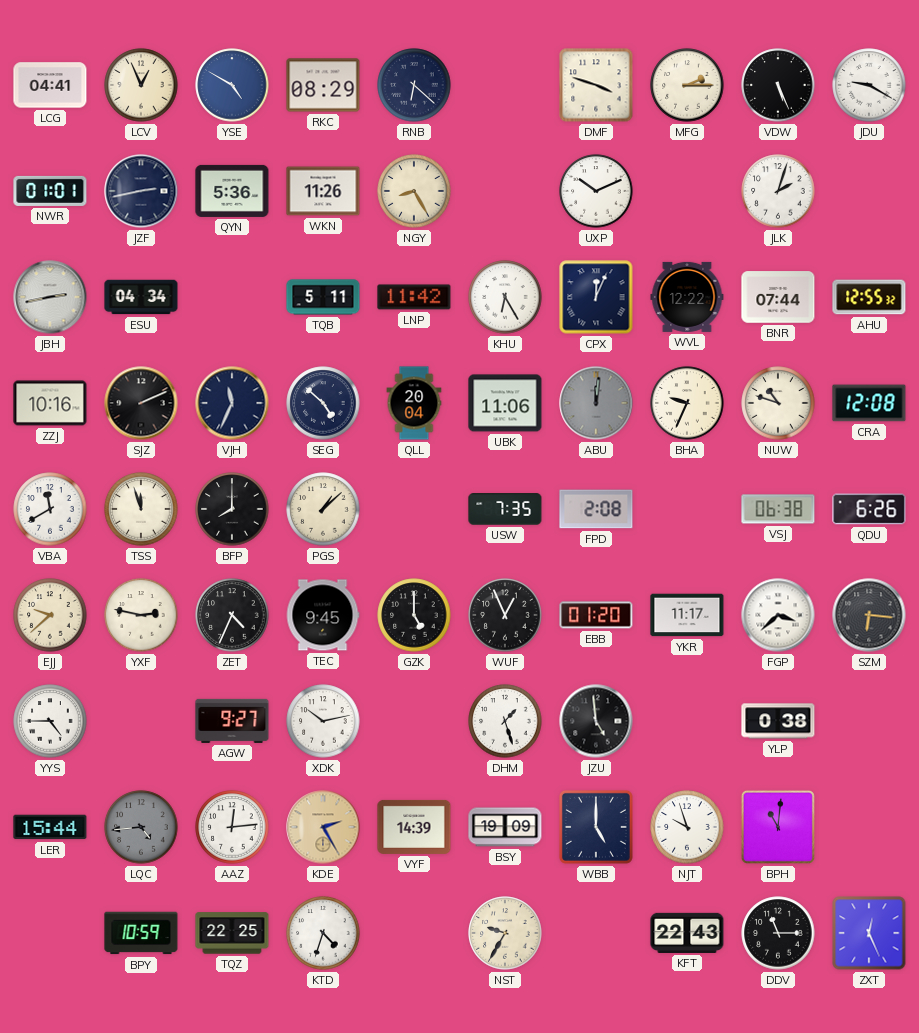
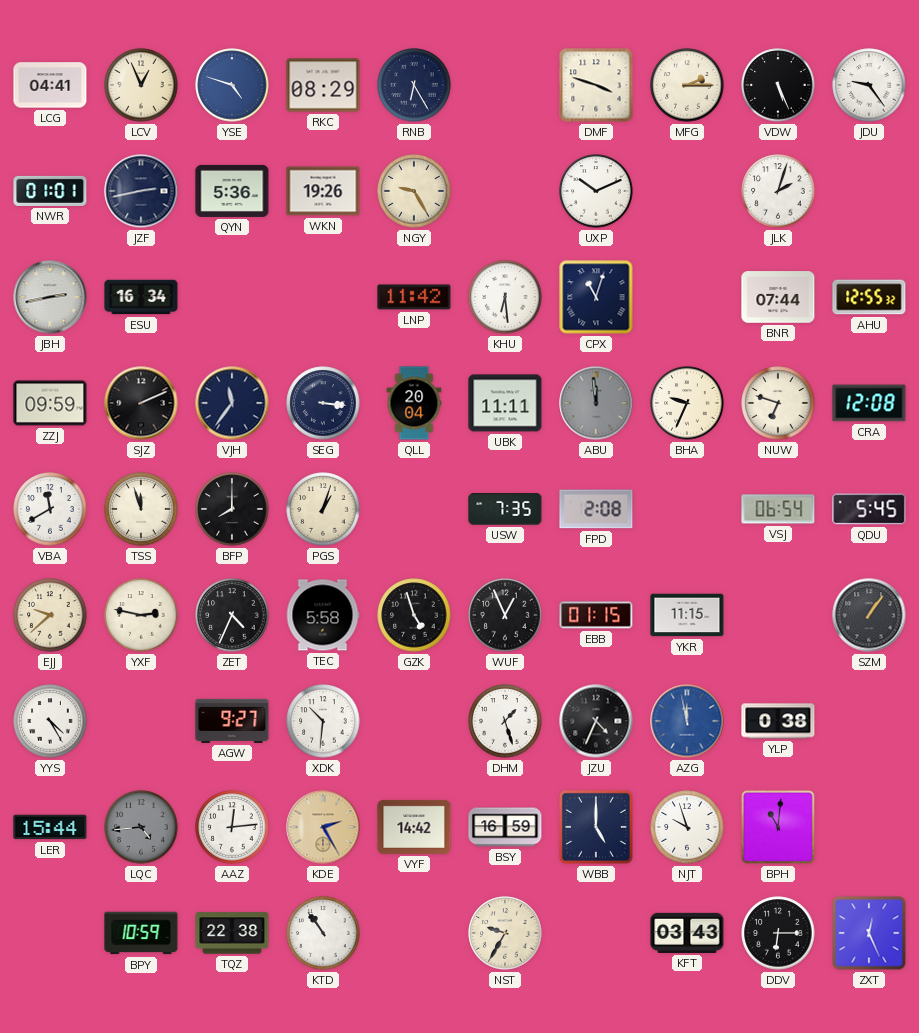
YSE: 4:50 -> 4:48 (232, 85)
RNB: 6:22 -> 6:25 (414, 85)
JDU: 9:20 -> 9:24 (869, 85)
WKN: 11:26 -> 19:26 (323, 191)
NGY: 8:25 -> 9:25 (414, 191)
ESU: 04:34 -> 16:34 (141, 297)
TQB: 5:11 -> none (323, 297)
KHU: 6:25 -> 6:29 (505, 297)
CPX: 12:04 -> 11:03 (596, 297)
WVL: 12:22 -> none (687, 297)
ZZJ: 10:16 -> 09:59 (50, 403)
VJH: 11:34 -> 11:36 (232, 403)
SEG: 4:52 -> 3:16 (323, 403)
UBK: 11:06 -> 11:11 (505, 403)
ABU: 12:01 -> 11:59 (596, 403)
NUW: 10:48 -> 6:48 (778, 403)
PGS: 1:08 -> 1:03 (323, 509)
VSJ: 06:38 -> 06:54 (778, 509)
QDU: 6:26 -> 5:45 (869, 509)
TEC: 9:45 -> 5:58 (323, 615)
GZK: 5:00 -> 4:57 (414, 615)
EBB: 01:20 -> 01:15 (596, 615)
YKR: 11:17 -> 11:15 (687, 615)
FGP: 3:38 -> none (778, 615)
SZM: 6:16 -> 1:06 (869, 615)
YYS: 4:45 -> 4:25 (50, 721)
XDK: 10:13 -> 10:31 (323, 721)
JZU: 4:59 -> 4:34 (596, 721)
AZG: none -> 11:58 (687, 721)
VYF: 14:39 -> 14:42 (414, 827)
BSY: 19:09 -> 16:59 (505, 827)
TQZ: 22:25 -> 22:38 (232, 933)
KTD: 4:33 -> 10:54 (323, 933)
KFT: 22:43 -> 03:43 (687, 933)
DDV: 11:15 -> 6:15 (778, 933)
